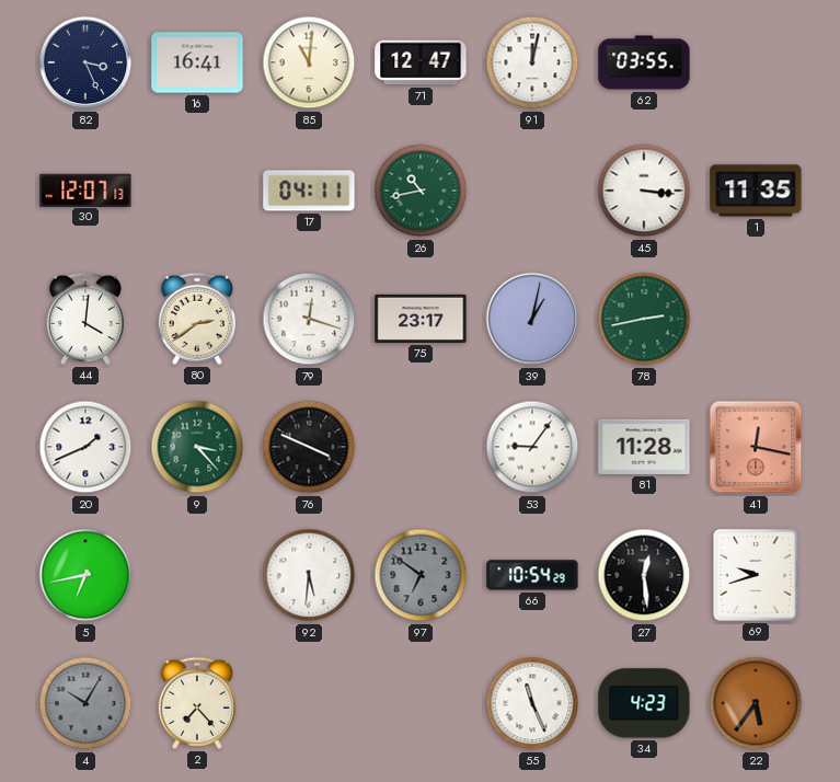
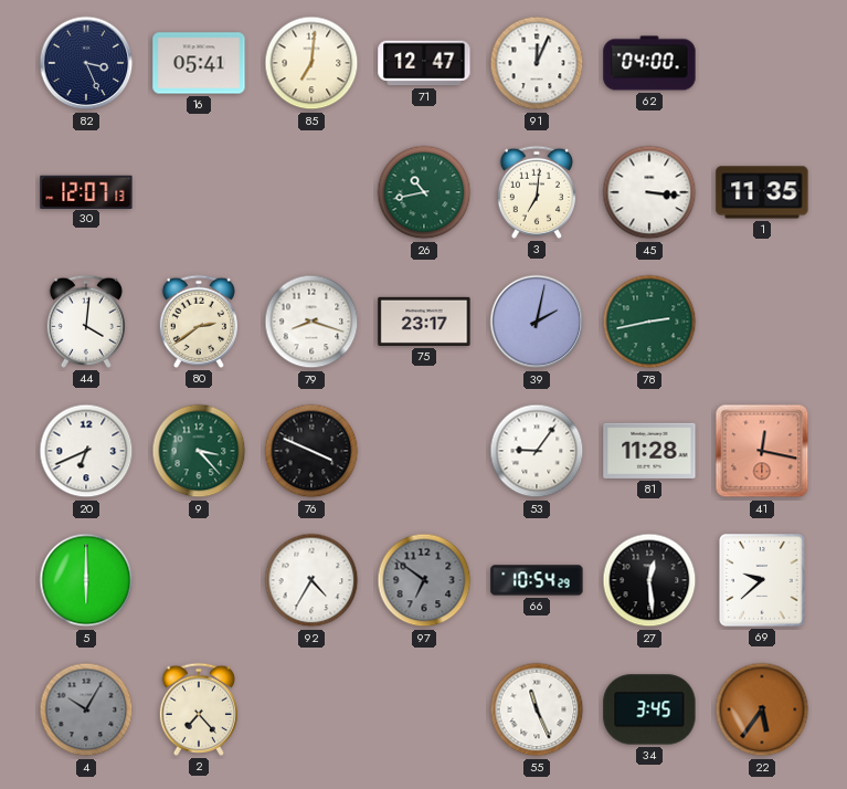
16: 16:41 -> 05:41 (199, 63)
85: 11:01 -> 7:01 (311, 63)
91: 12:02 -> 12:04 (537, 63)
62: 03:55 -> 04:00 (649, 63)
17: 04:11 -> none (309, 191)
3: none -> 7:01 (537, 192)
79: 12:18 -> 8:18 (311, 322)
39: 1:02 -> 2:02 (537, 322)
20: 1:41 -> 6:41 (86, 451)
5: 6:43 -> 6:00 (86, 580)
92: 5:31 -> 4:35 (311, 580)
69: 9:42 -> 9:38 (763, 580)
34: 4:23 -> 3:45 (649, 709)
